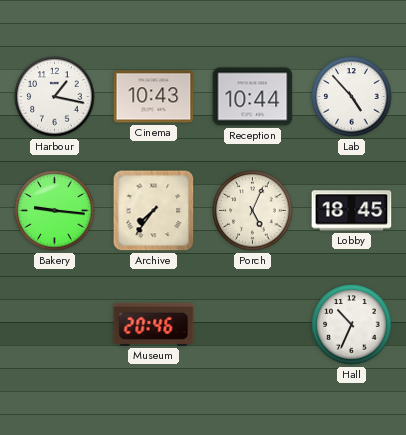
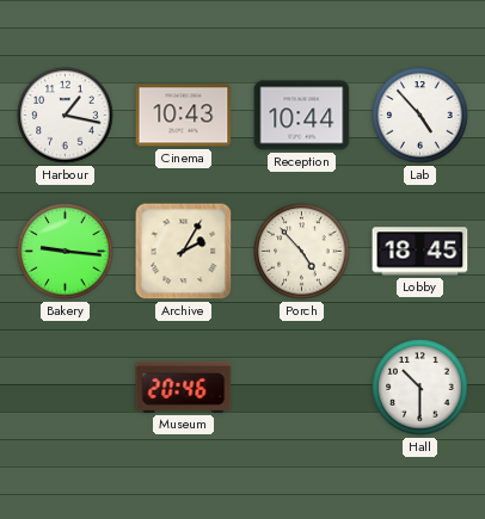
Archive: 7:36 -> 2:05 (184, 252)
Porch: 5:04 -> 4:53 (302, 252)
Hall: 10:34 -> 10:30 (420, 388)
